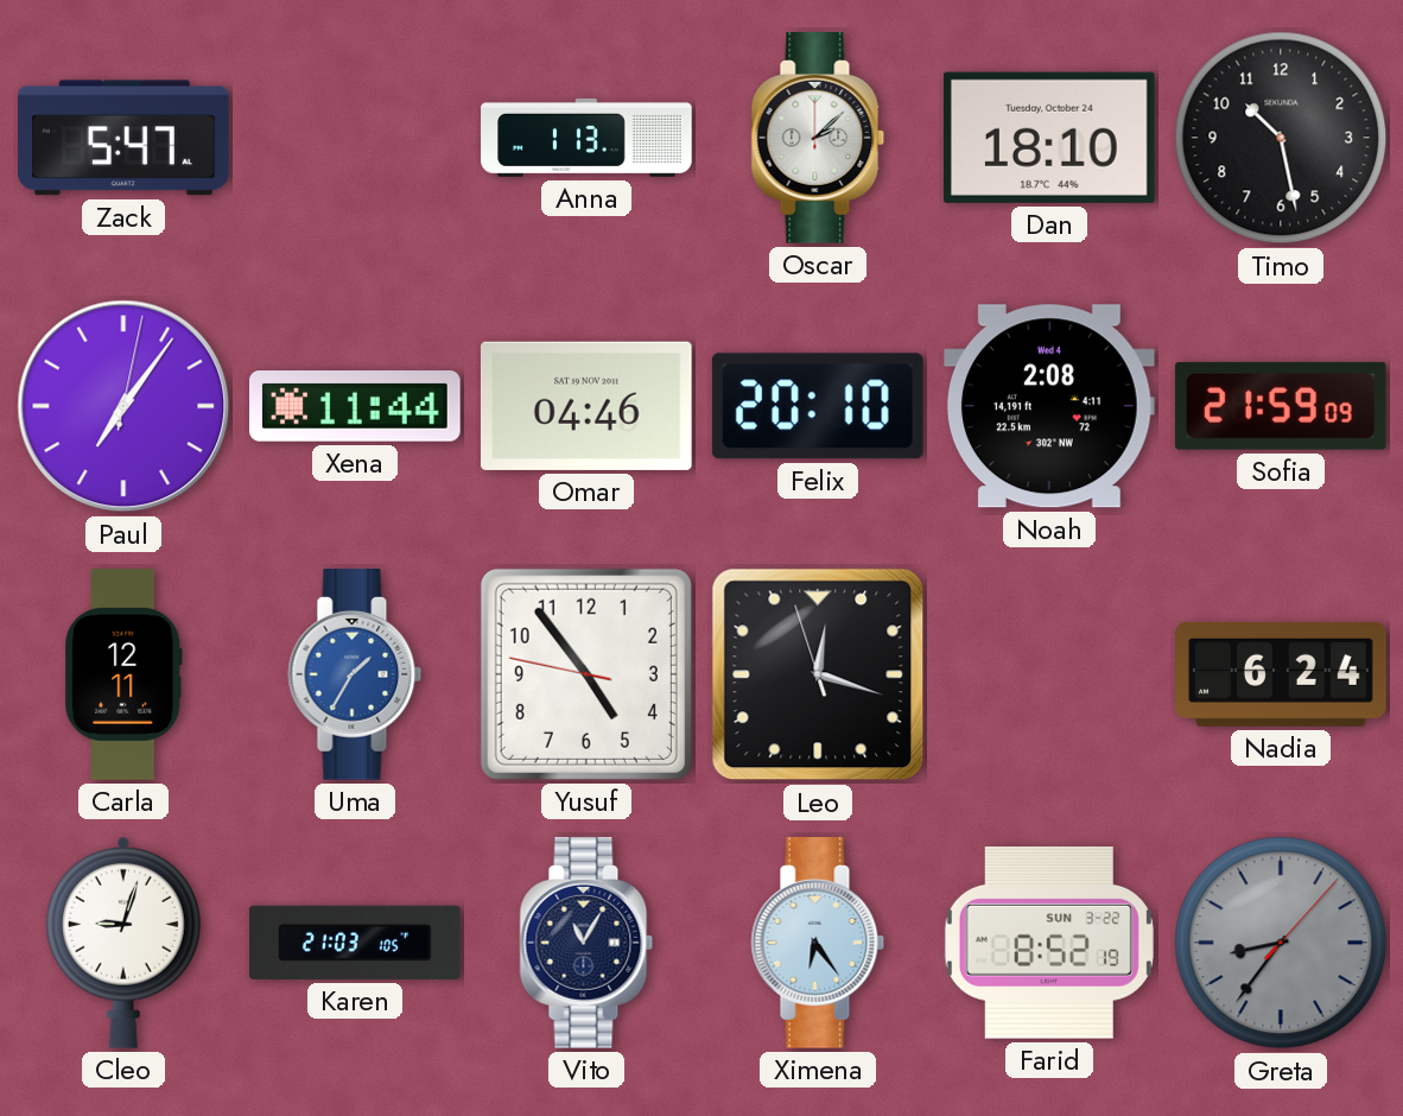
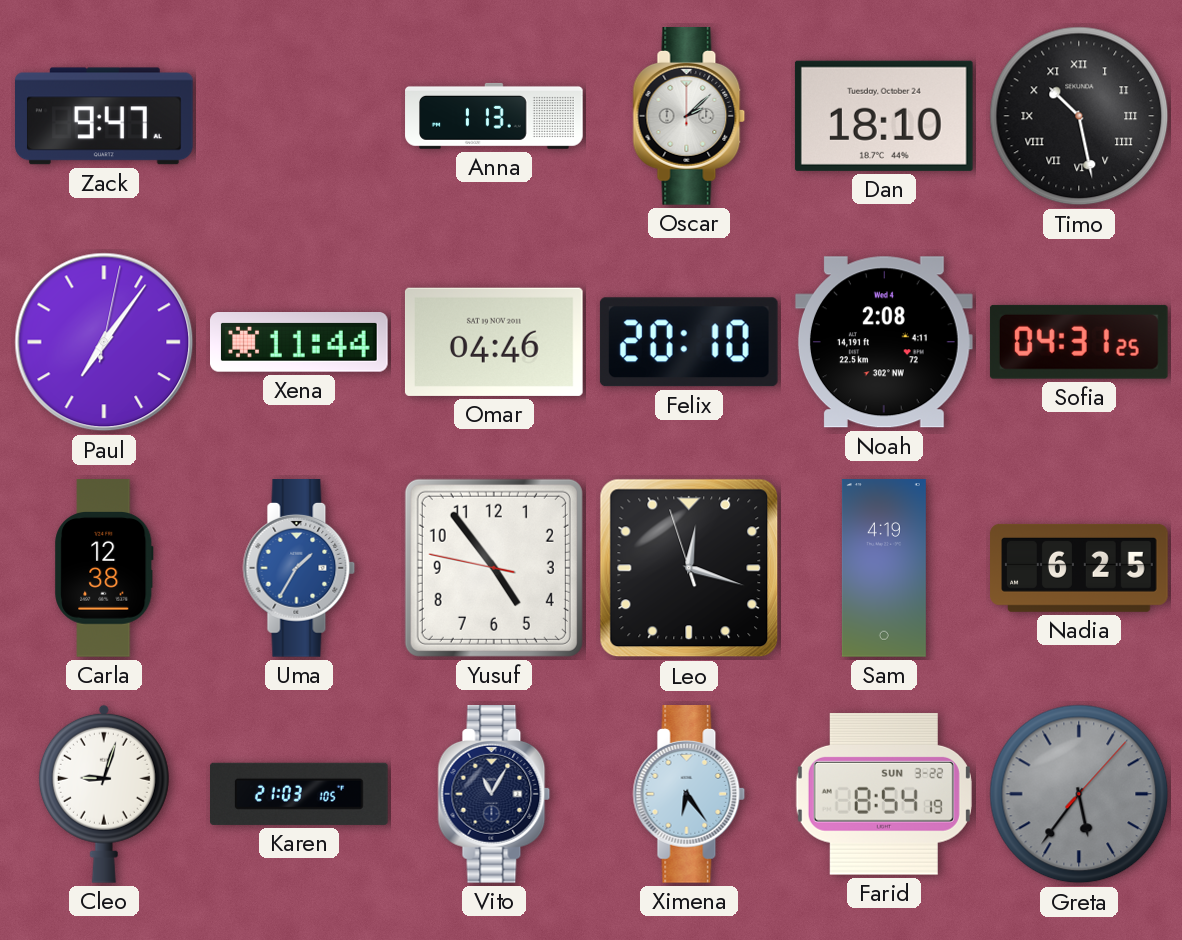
Zack: 5:47 -> 9:47 (105, 116)
Timo numerals: Arabic -> Roman (1079, 116)
Sofia: 21:59 -> 04:31 (1079, 342)
Carla: 12:11 -> 12:38 (104, 568)
Sam: none -> 4:19 (884, 568)
Nadia: 6:24 -> 6:25 (1079, 568)
Farid: 8:52 -> 8:54 (884, 794)
Greta: 8:36 -> 5:36 (1079, 794)
